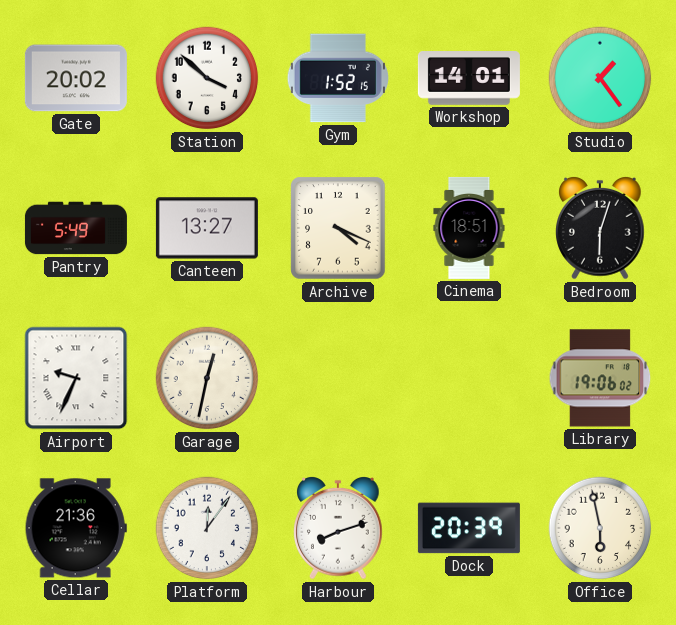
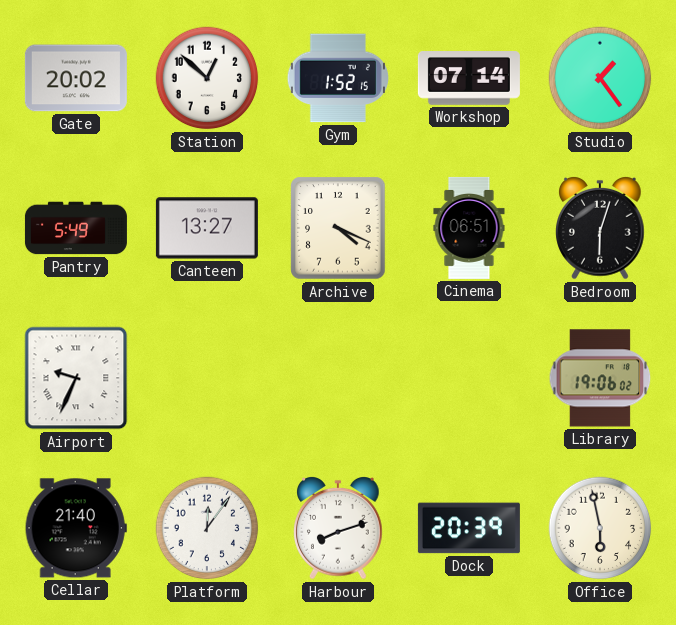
Station: 3:52 -> 12:52 (207, 78)
Workshop: 14:01 -> 07:14 (469, 78)
Cinema: 18:51 -> 06:51 (469, 228)
Garage: 12:32 -> none (207, 378)
Cellar: 21:36 -> 21:40 (76, 528)
